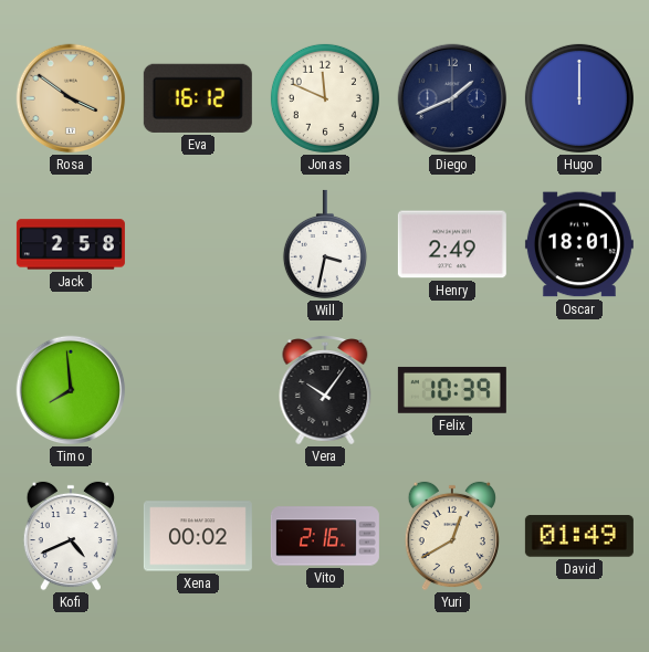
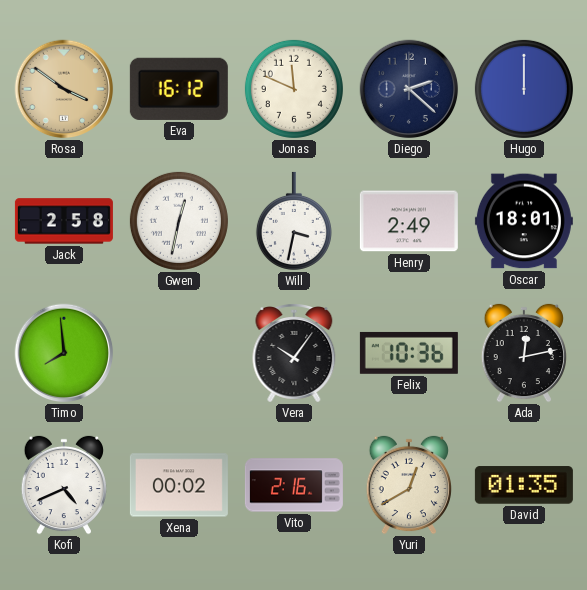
Diego: 1:41 -> 2:22 (409, 89)
Gwen: none -> 12:32 (179, 221)
Felix: 10:39 -> 10:36 (409, 353)
Ada: none -> 12:13 (524, 353)
David: 01:49 -> 01:35 (524, 485)
